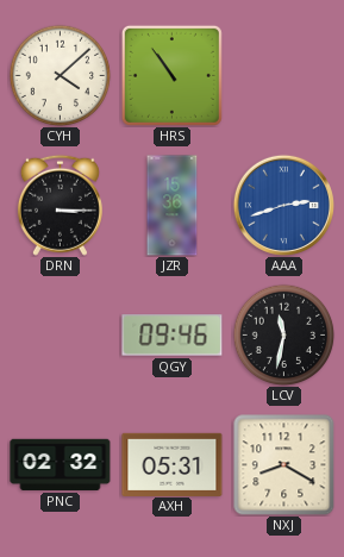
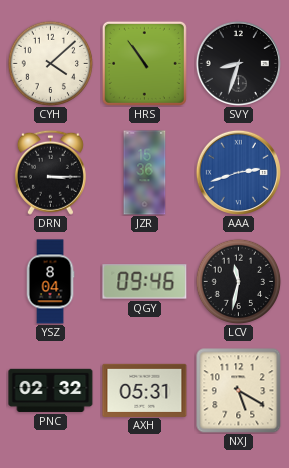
SVY: none -> 8:33 (238, 63)
YSZ: none -> 8:04 (50, 282)
NXJ: 8:20 -> 5:20 (239, 391)
